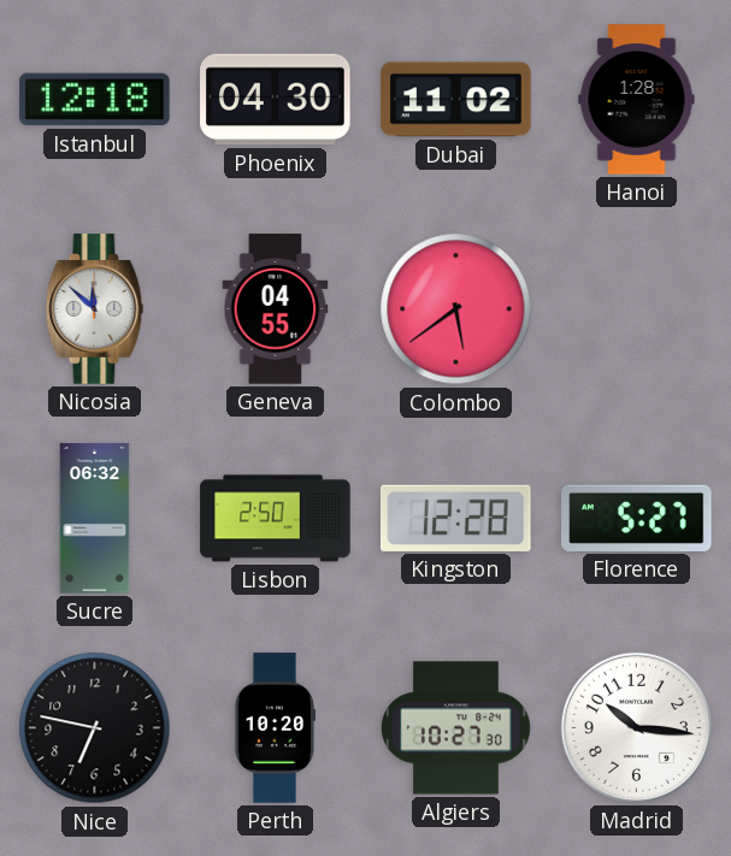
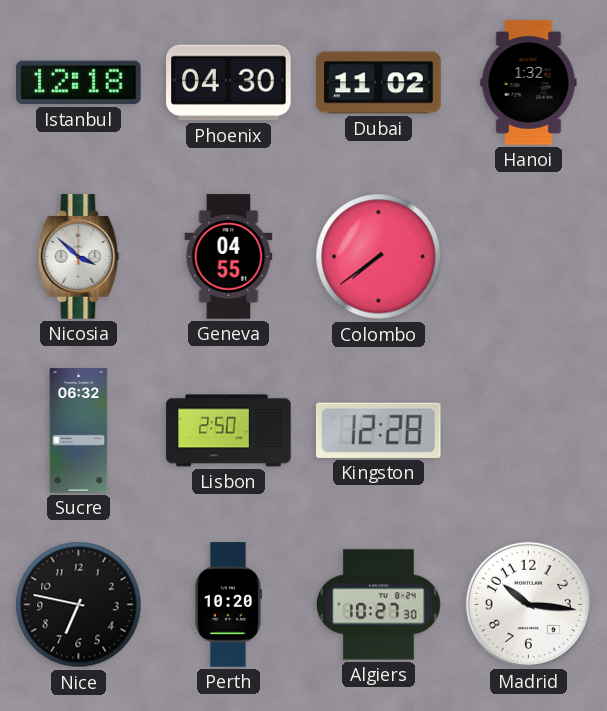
Hanoi: 1:28 -> 1:32 (529, 83)
Nicosia: 11:52 -> 3:52 (79, 257)
Colombo: 5:39 -> 7:39 (379, 257)
Florence: 5:27 -> none (637, 518)
